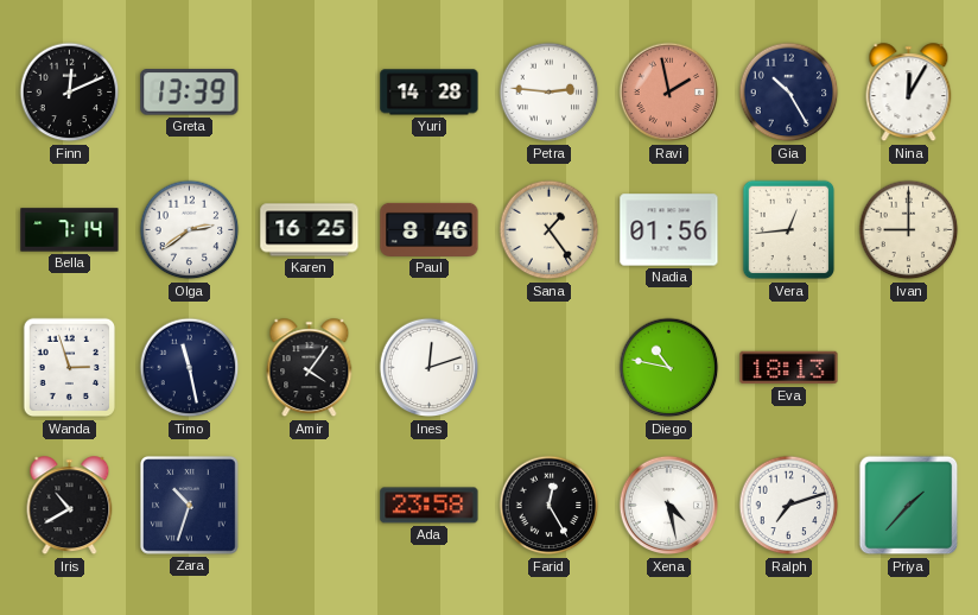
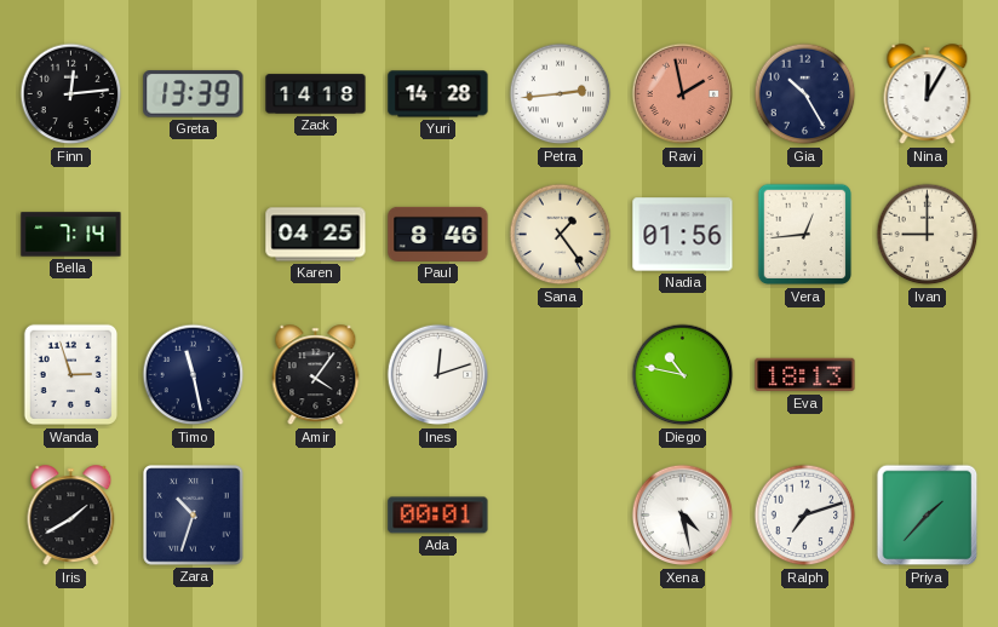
Finn: 12:11 -> 12:14 (71, 94)
Zack: none -> 14:18 (316, 94)
Petra: 2:46 -> 2:44 (561, 94)
Olga: 2:39 -> none (190, 230)
Karen: 16:25 -> 04:25 (316, 235)
Iris: 10:40 -> 1:40 (71, 516)
Ada: 23:58 -> 00:01 (438, 516)
Farid: 12:25 -> none (550, 506)
